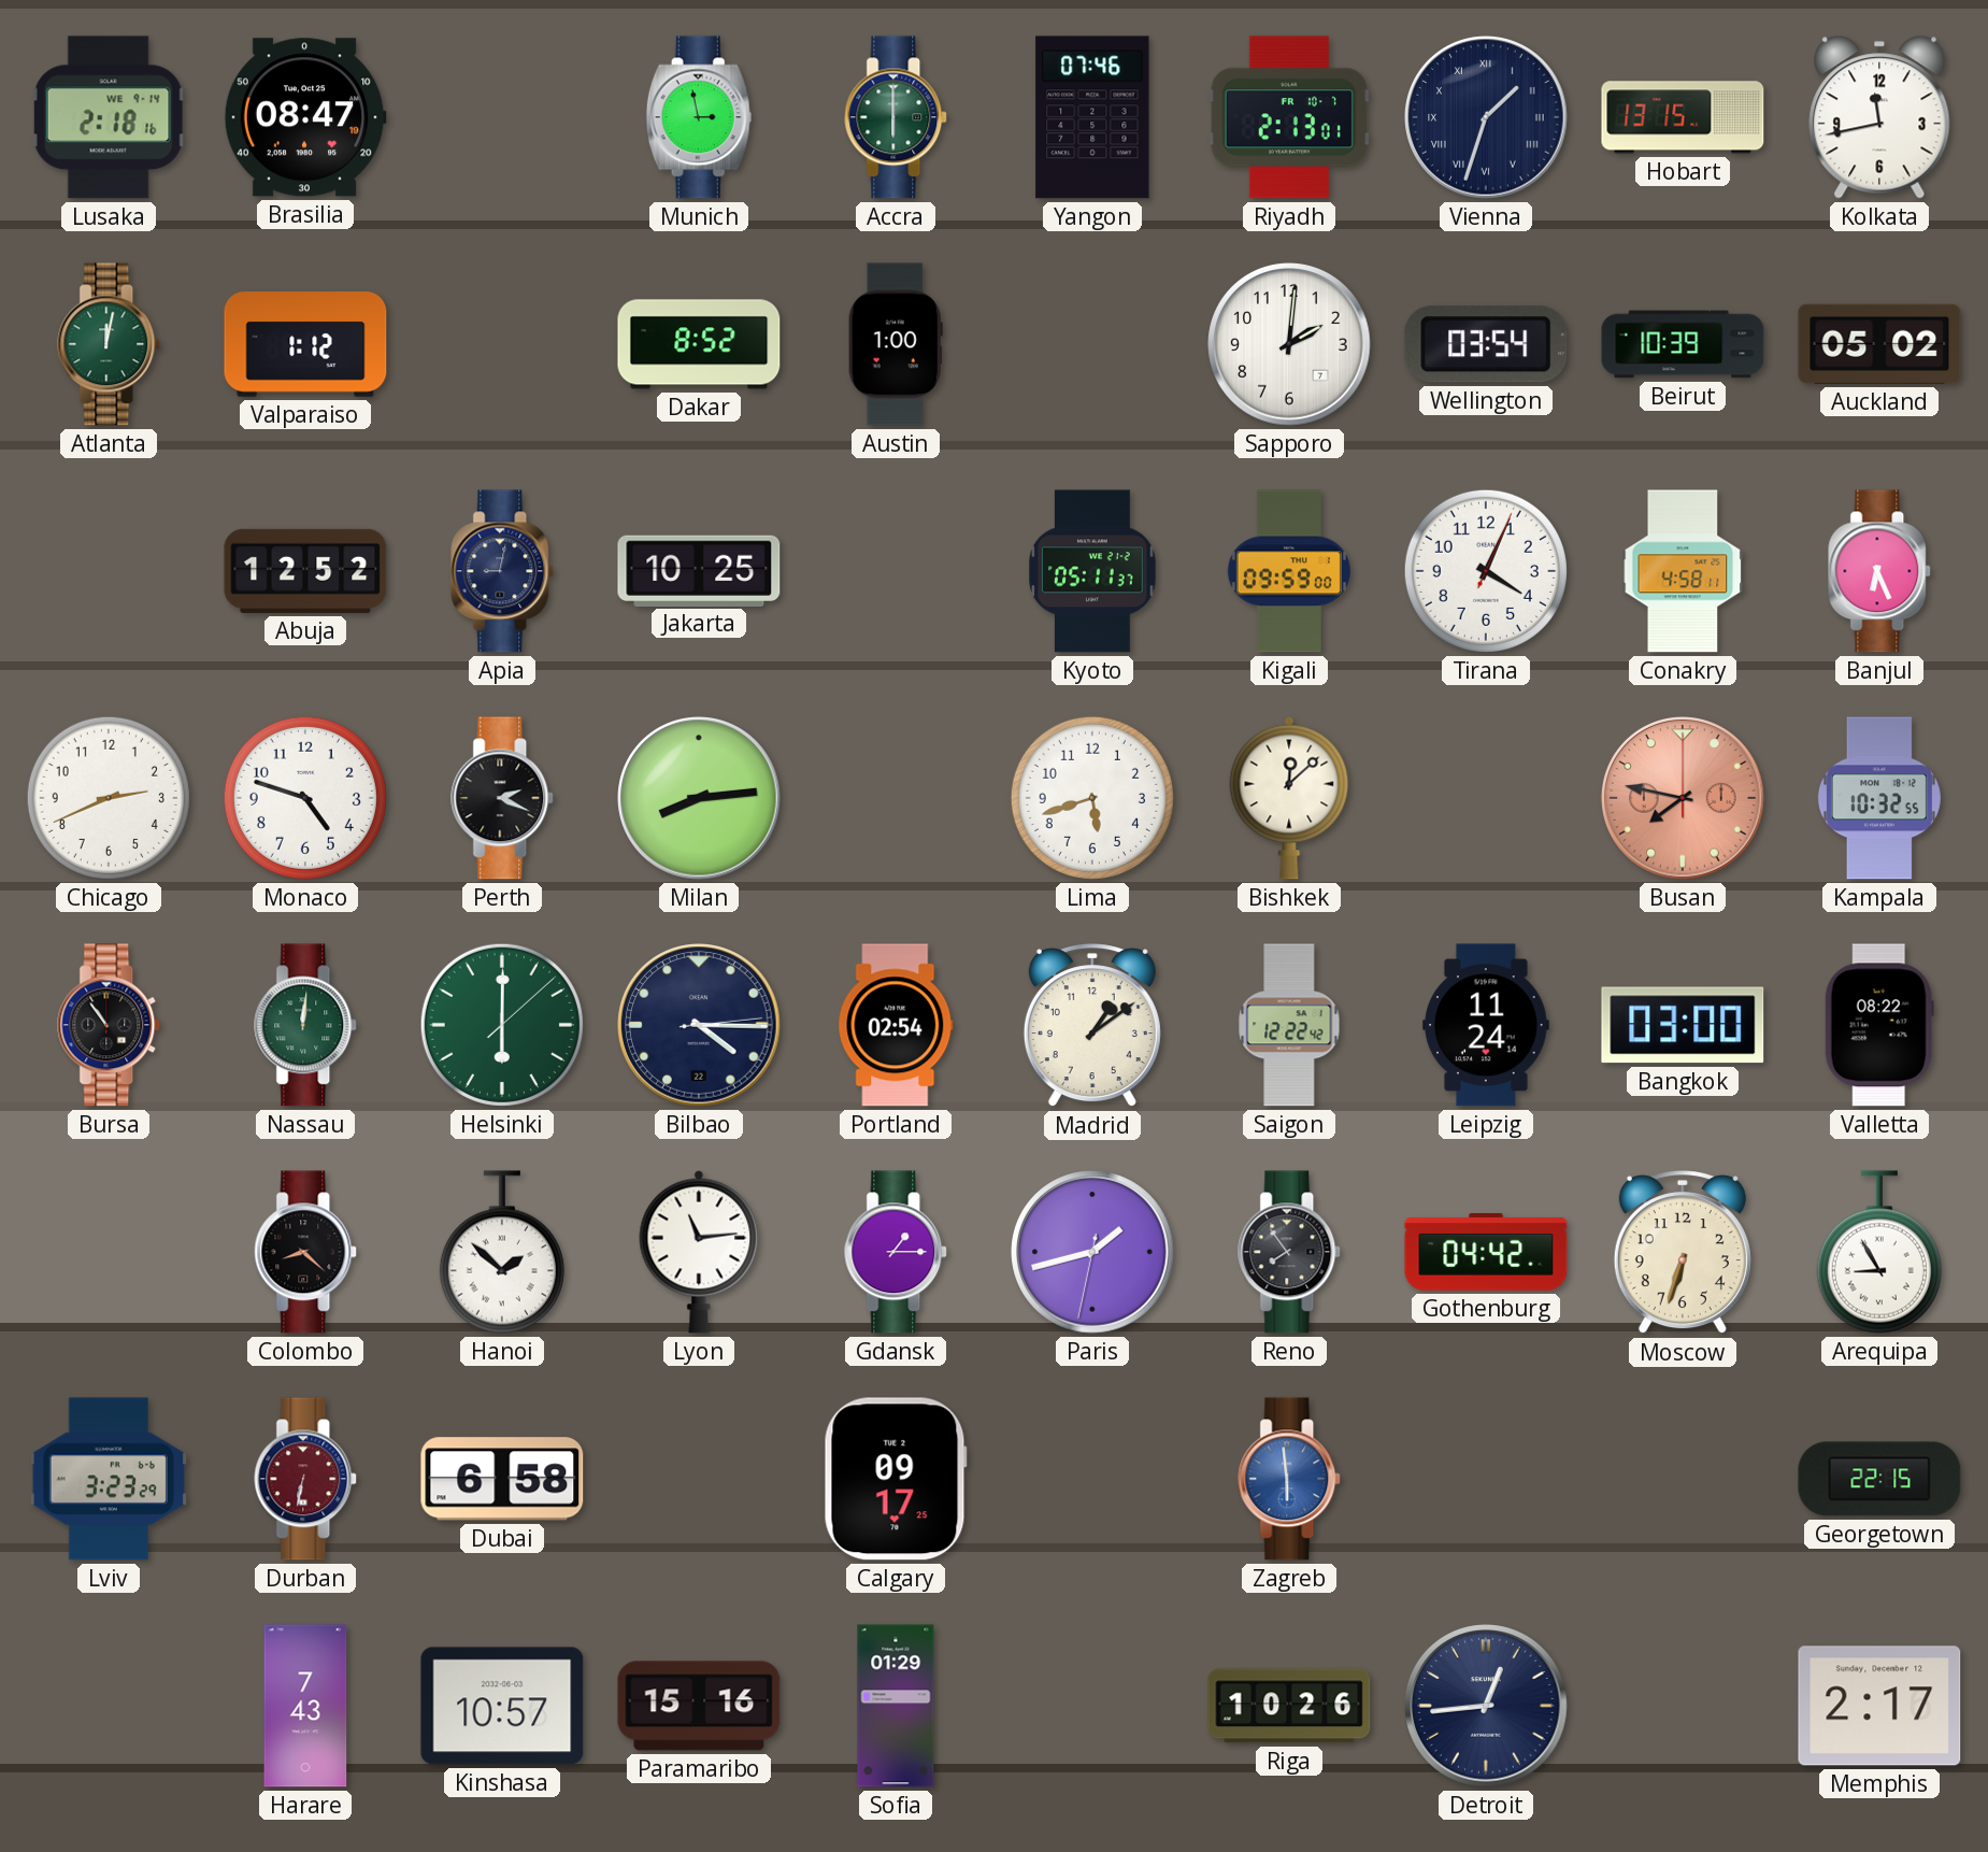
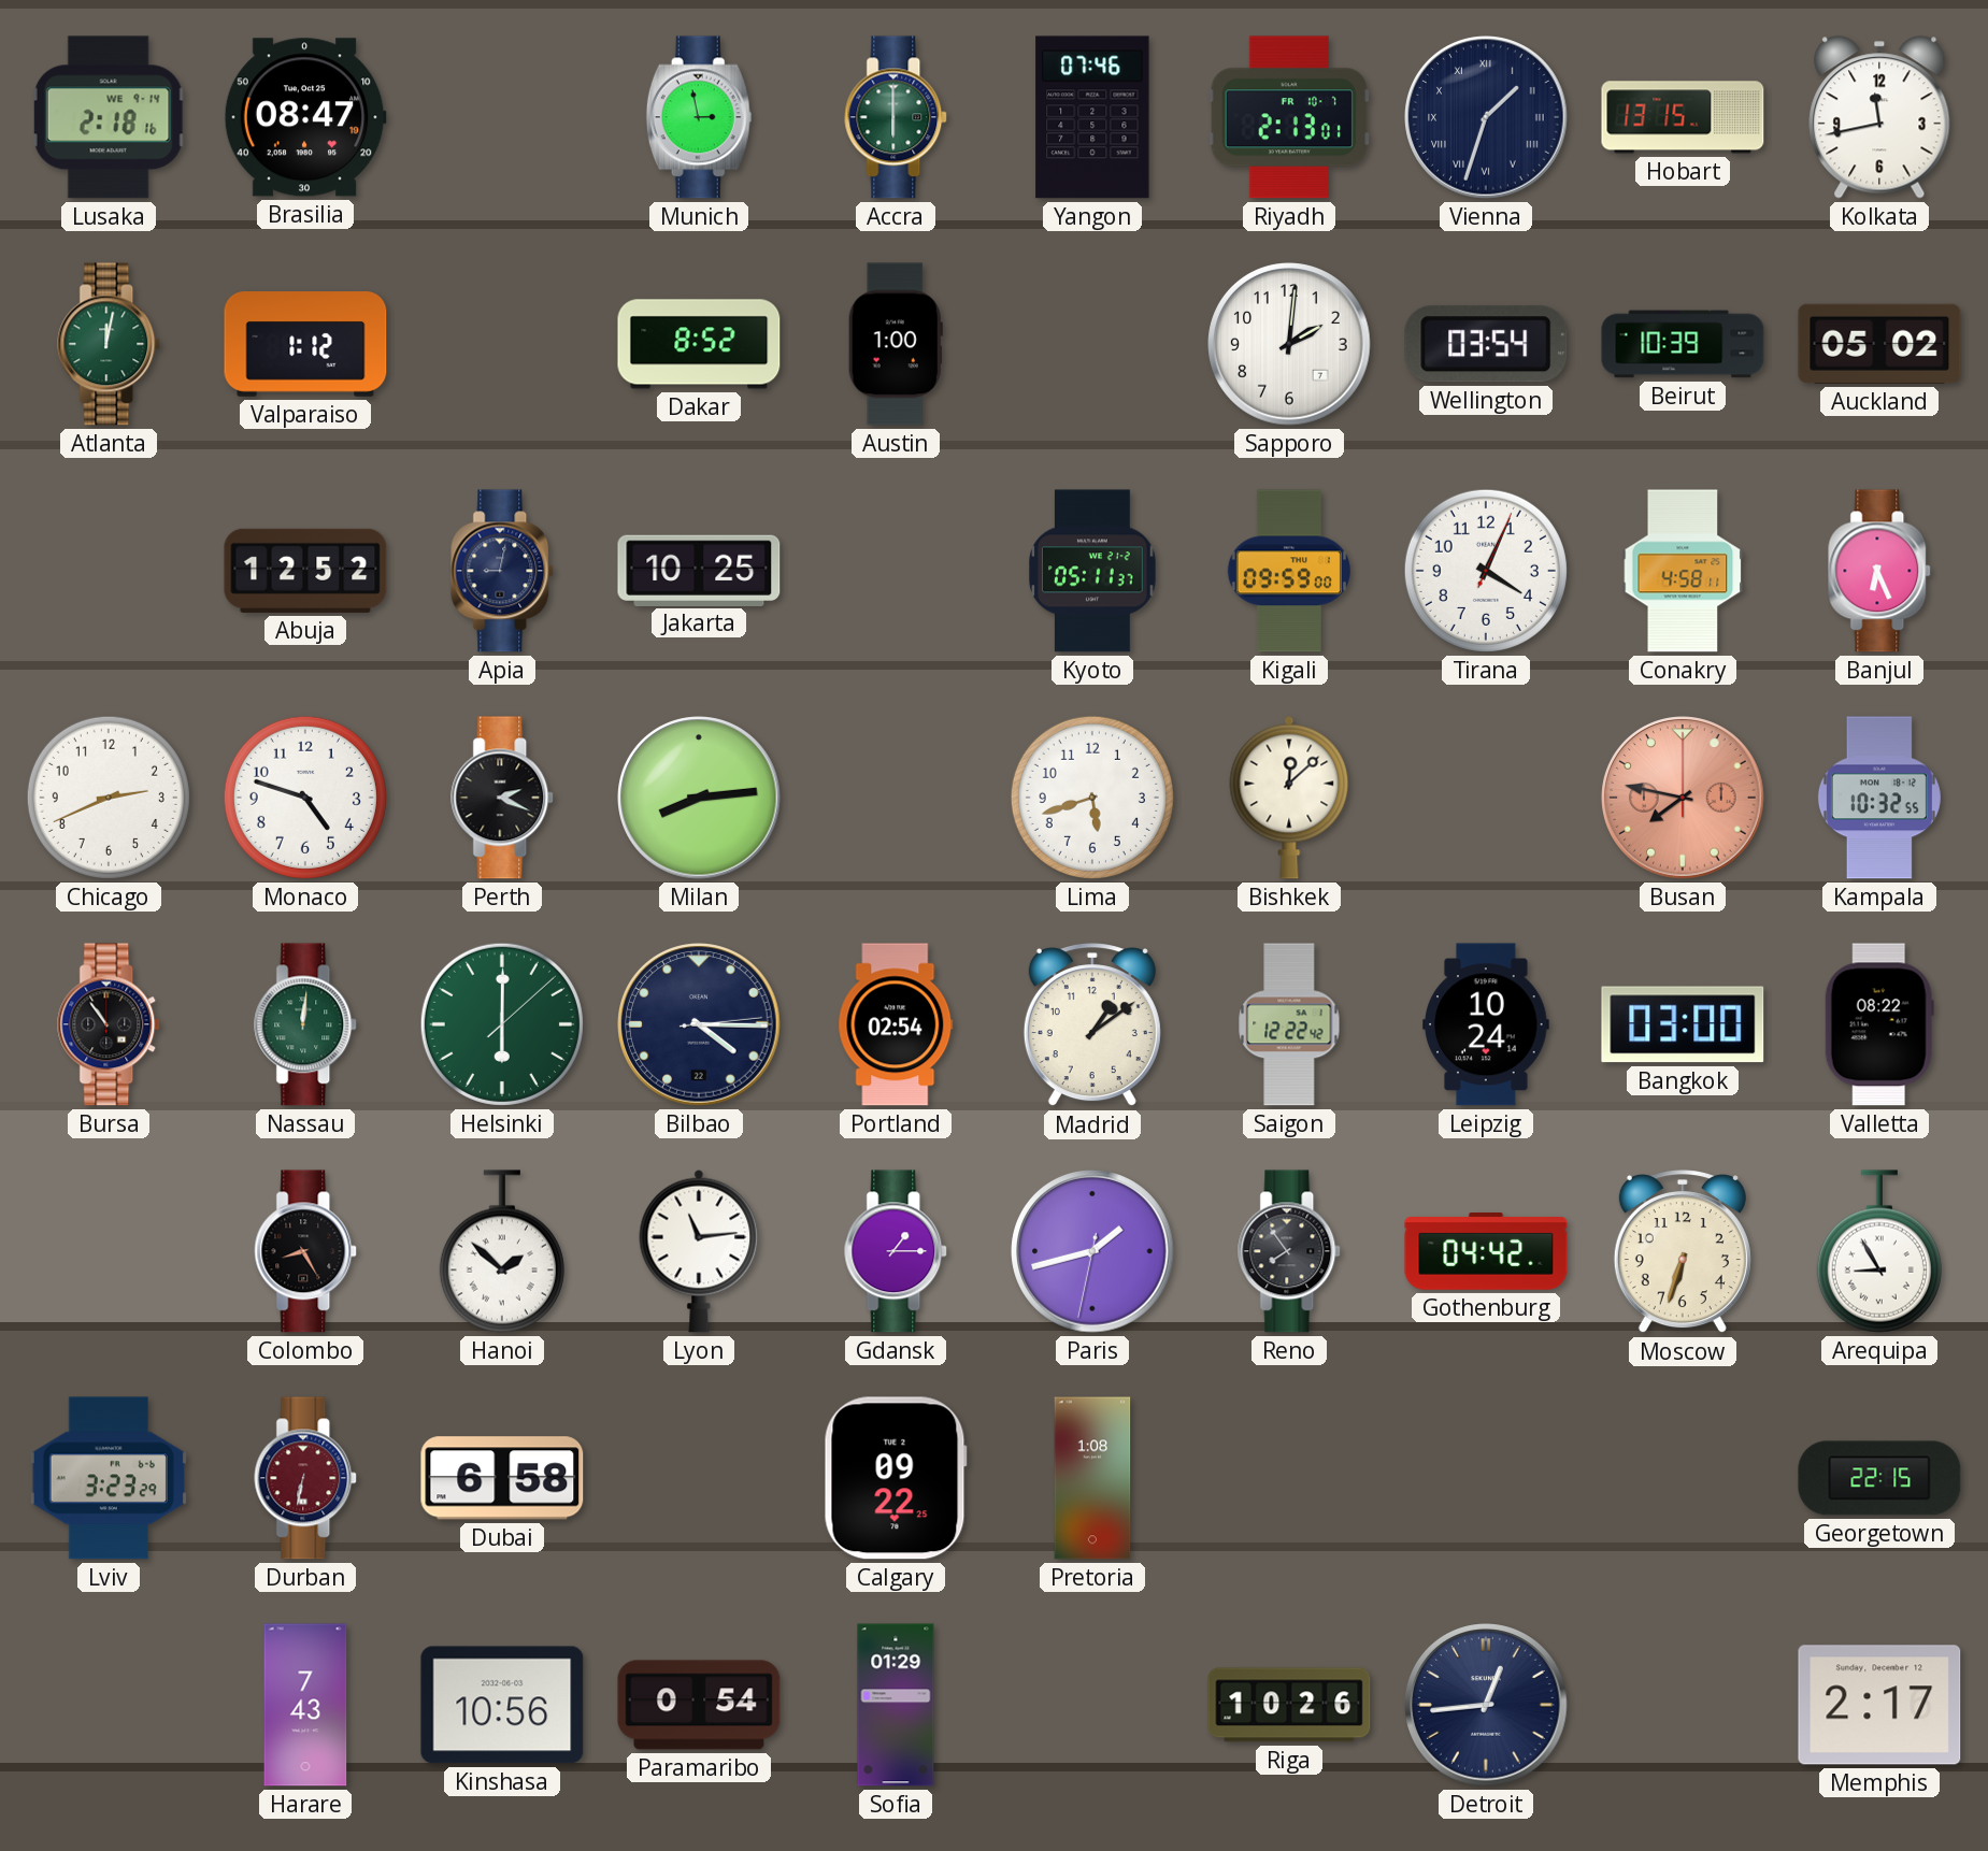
Leipzig: 11:24 -> 10:24 (1487, 1024)
Colombo: 8:22 -> 8:25 (306, 1251)
Calgary: 09:17 -> 09:22 (896, 1478)
Pretoria: none -> 1:08 (1092, 1478)
Zagreb: 5:59 -> none (1290, 1479)
Kinshasa: 10:57 -> 10:56 (502, 1705)
Paramaribo: 15:16 -> 0:54 (699, 1705)
